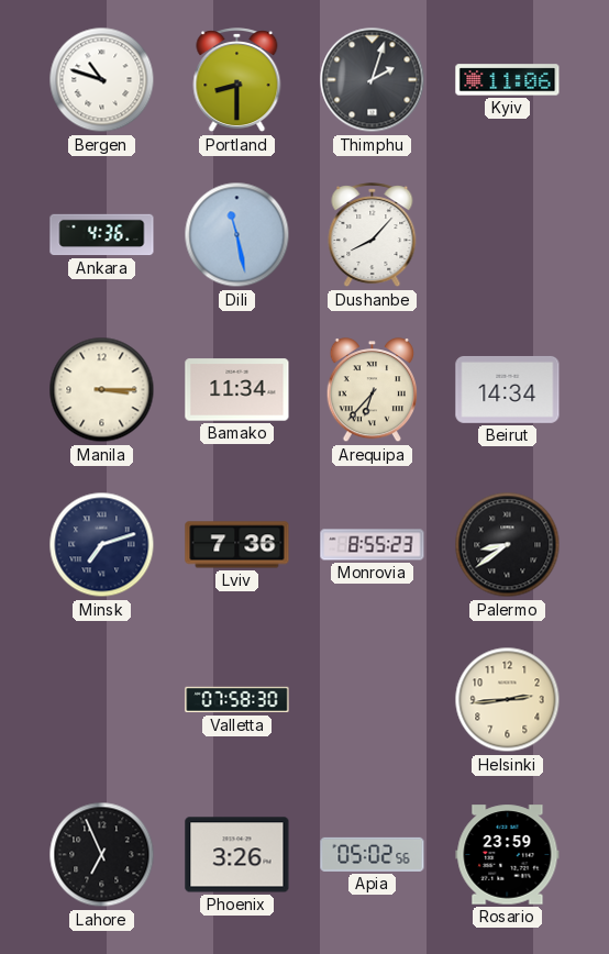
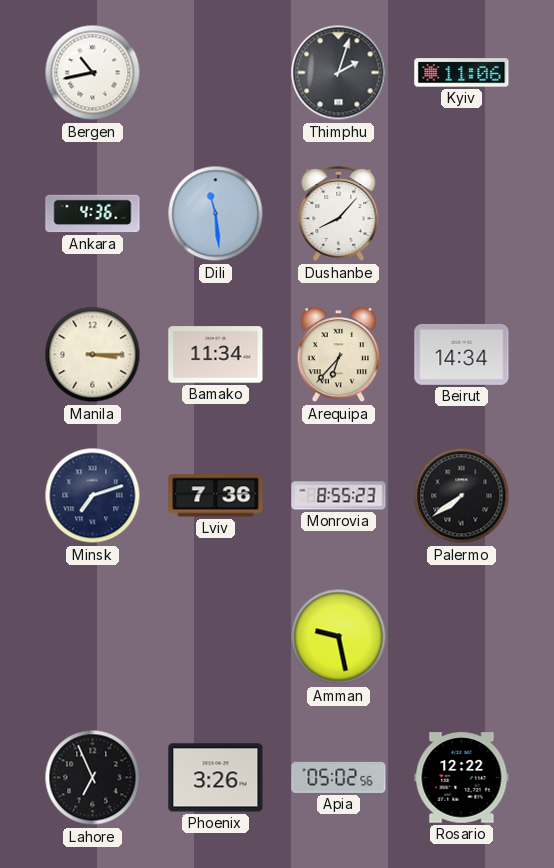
Bergen: 10:48 -> 10:43 (93, 73)
Portland: 8:30 -> none (237, 80)
Dili: 11:28 -> 11:29 (216, 214)
Palermo: 8:39 -> 7:39 (462, 496)
Valletta: 07:58 -> none (237, 700)
Amman: none -> 9:28 (339, 637)
Helsinki: 2:44 -> none (508, 700)
Rosario: 23:59 -> 12:22 (462, 778)
